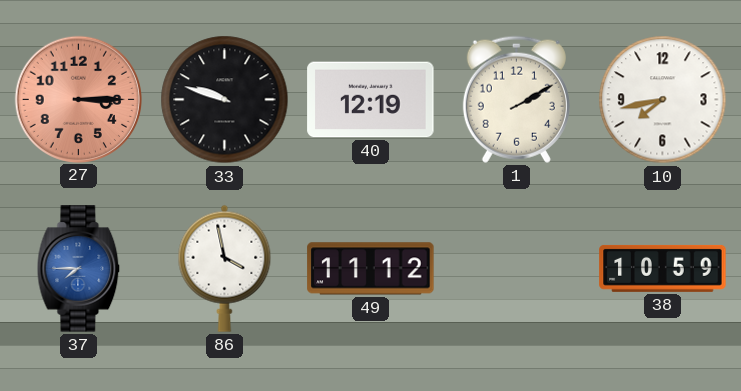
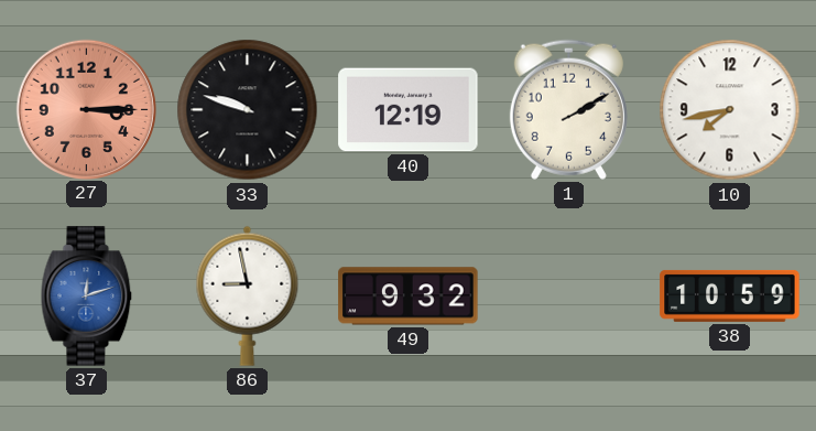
37: 7:45 -> 12:12 (87, 297)
86: 3:58 -> 8:58 (248, 295)
49: 11:12 -> 9:32 (409, 297)
